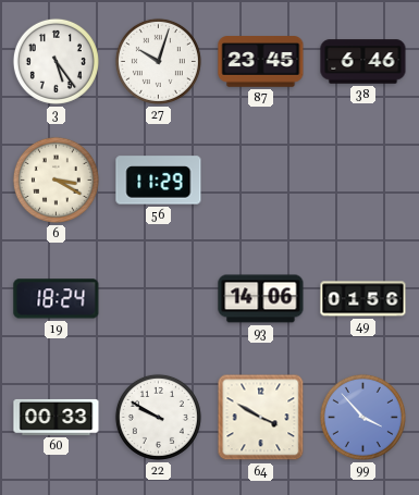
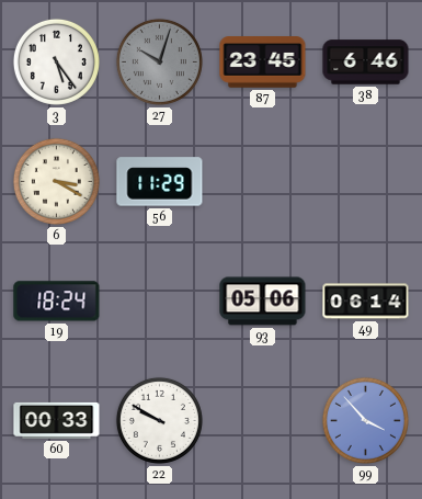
27 dial: white -> grey (159, 61)
93: 14:06 -> 05:06 (263, 302)
49: 01:56 -> 06:14 (366, 302)
64: 3:50 -> none (261, 418)
